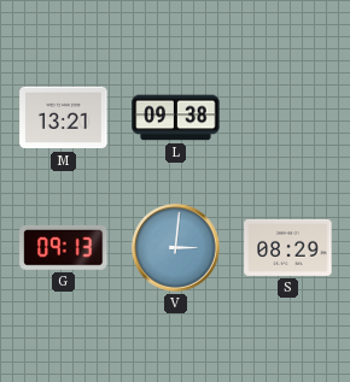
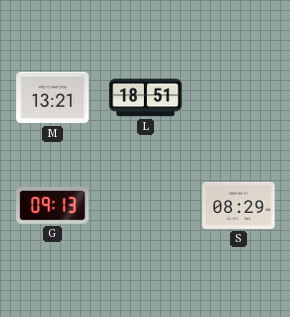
L: 09:38 -> 18:51 (146, 98)
V: 3:01 -> none (176, 248)
